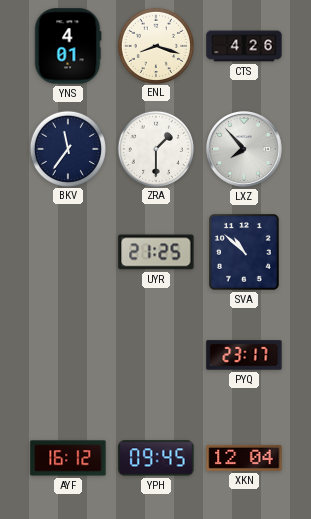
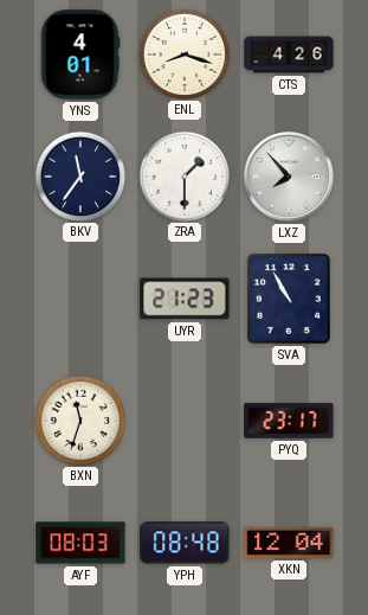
UYR: 21:25 -> 21:23 (185, 299)
SVA: 10:52 -> 10:55 (290, 300)
BXN: none -> 11:33 (79, 419)
AYF: 16:12 -> 08:03 (80, 543)
YPH: 09:45 -> 08:48 (185, 543)
